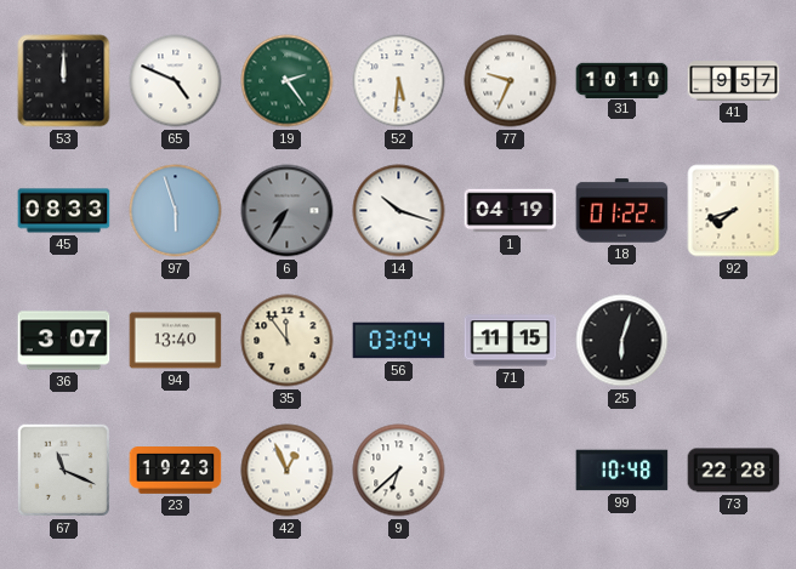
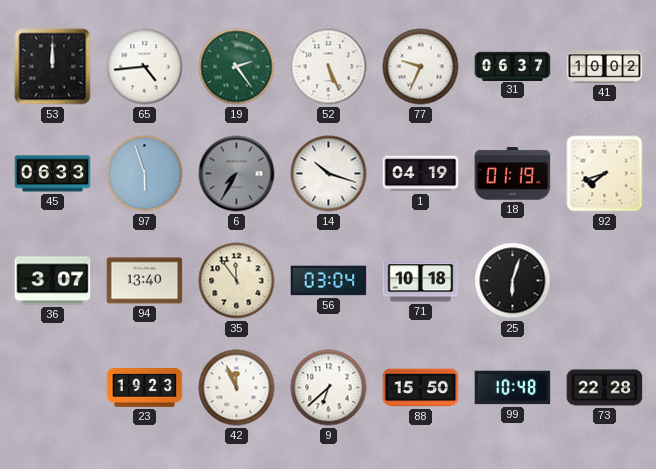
65: 4:49 -> 4:44 (145, 67)
52: 5:31 -> 5:26 (329, 67)
31: 10:10 -> 06:37 (513, 66)
41: 9:57 -> 10:02 (605, 67)
45: 08:33 -> 06:33 (53, 174)
18: 01:22 -> 01:19 (513, 174)
71: 11:15 -> 10:18 (421, 281)
67: 11:19 -> none (64, 471)
42: 12:56 -> 11:56 (237, 388)
88: none -> 15:50 (421, 388)
